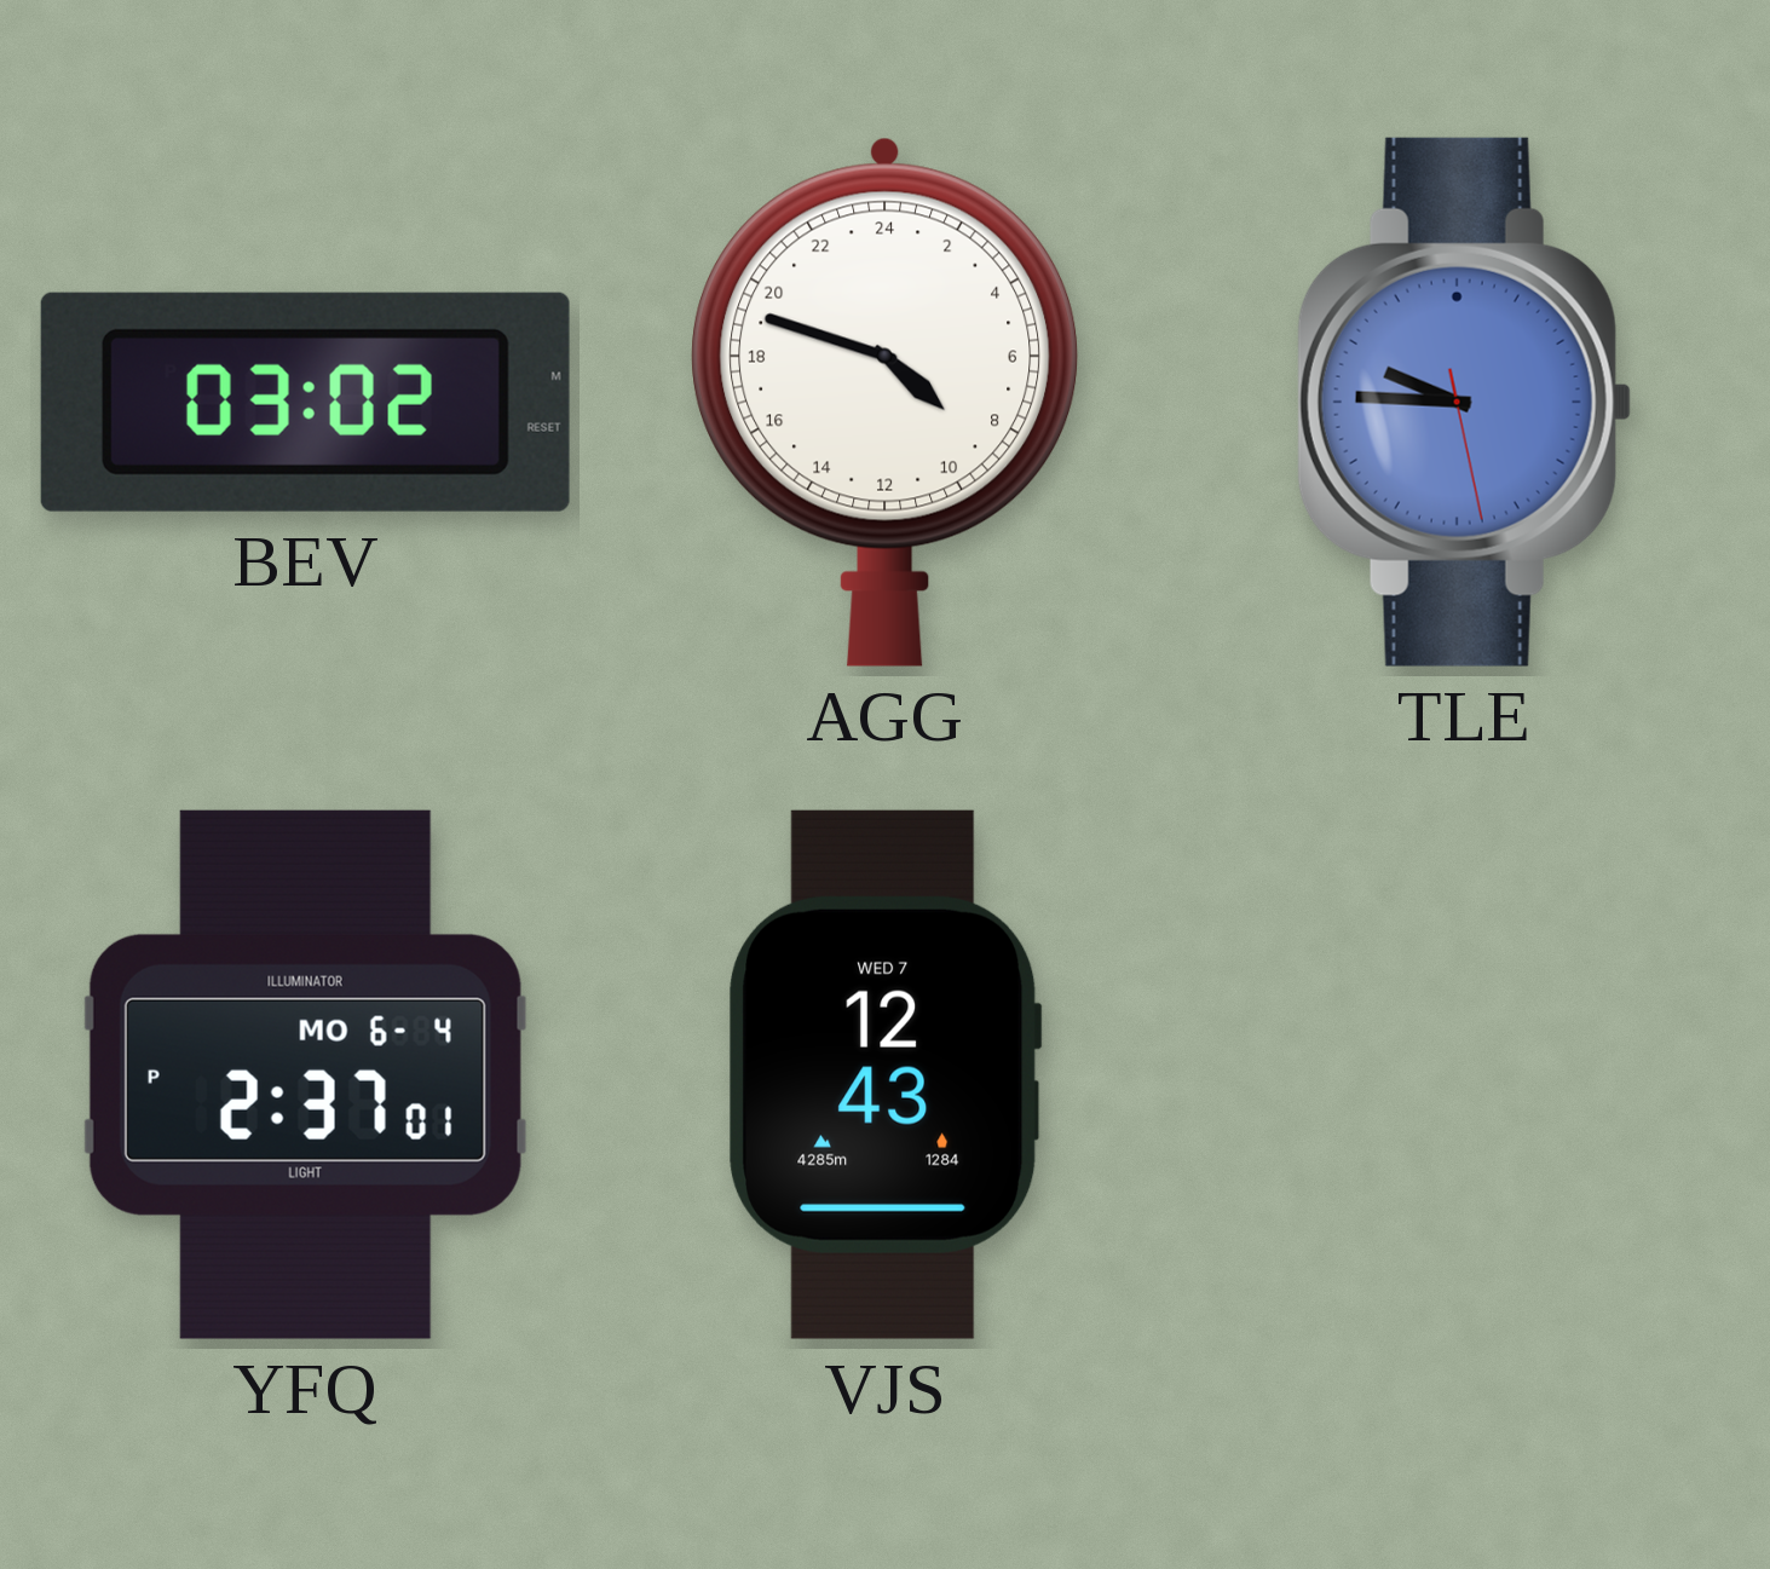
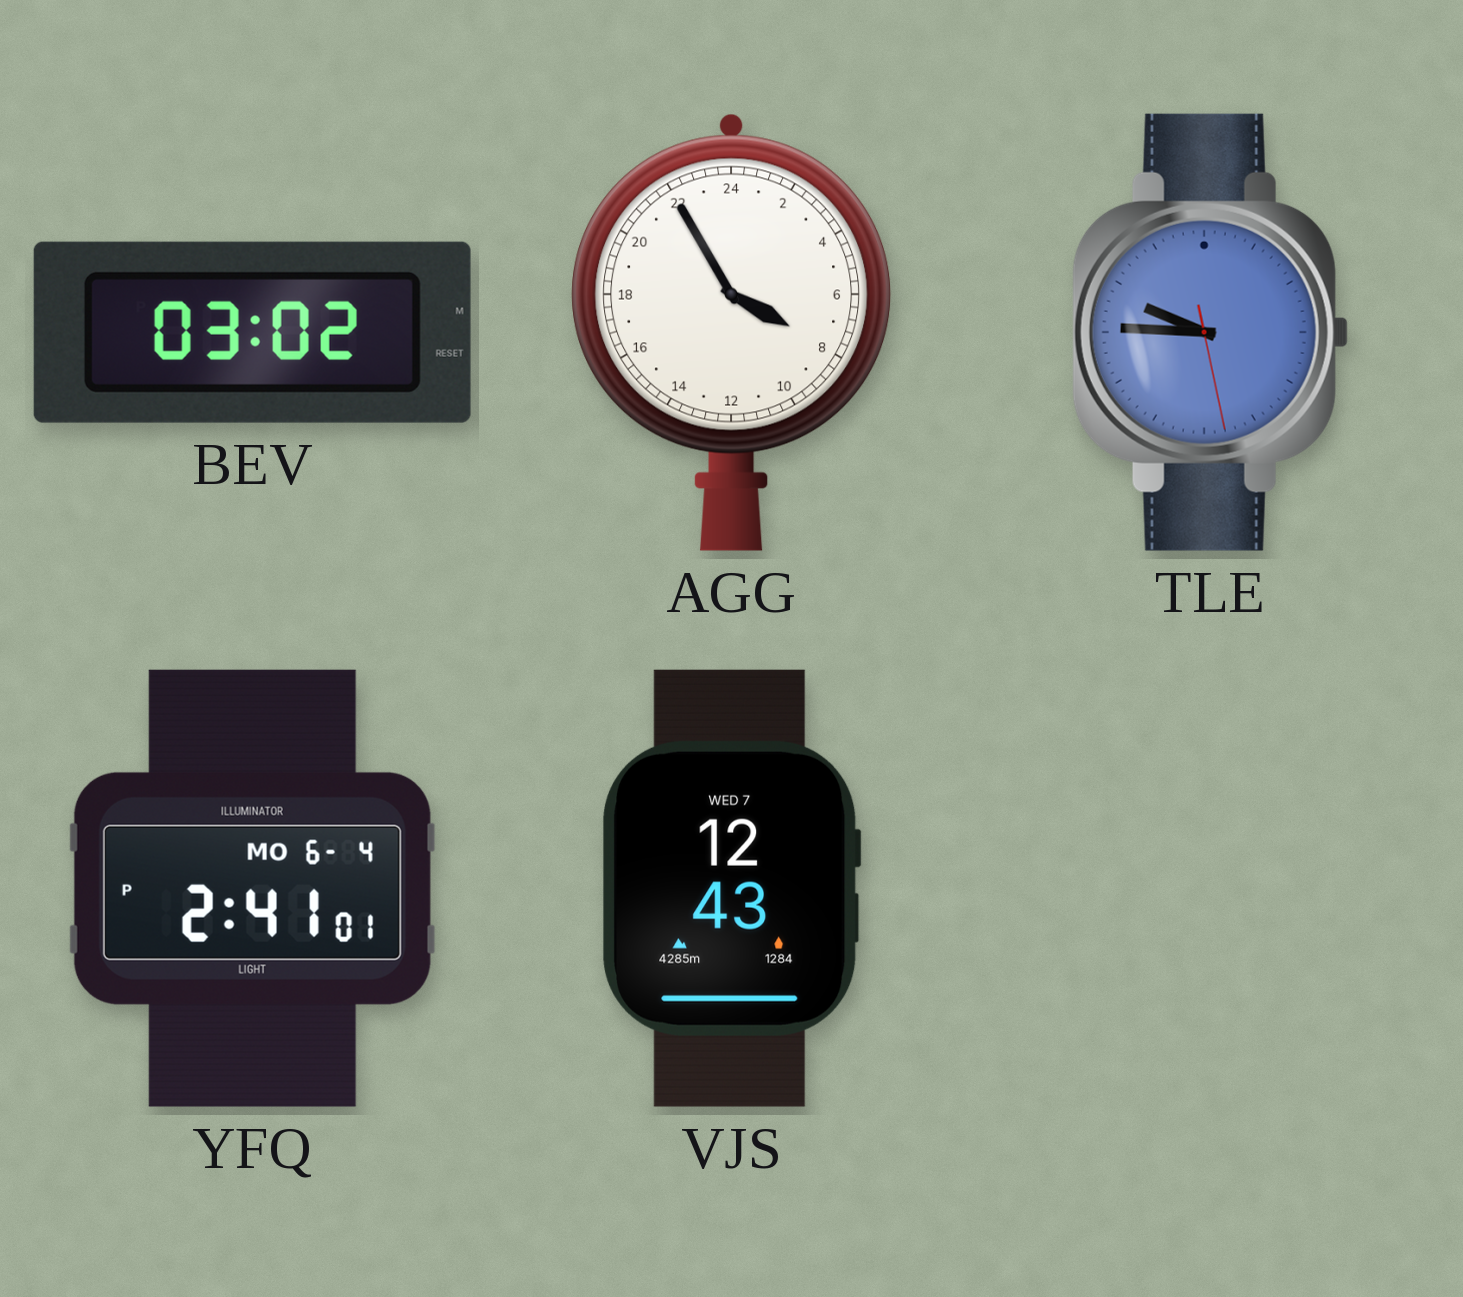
AGG: 8:48 -> 7:55 (732, 332)
YFQ: 2:37 -> 2:41 (252, 888)
